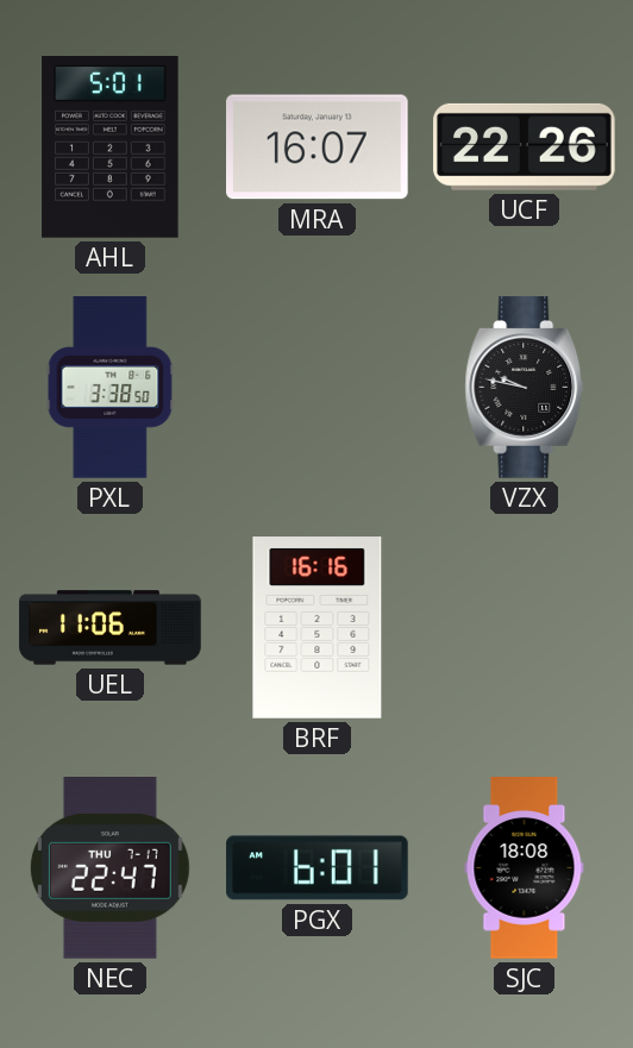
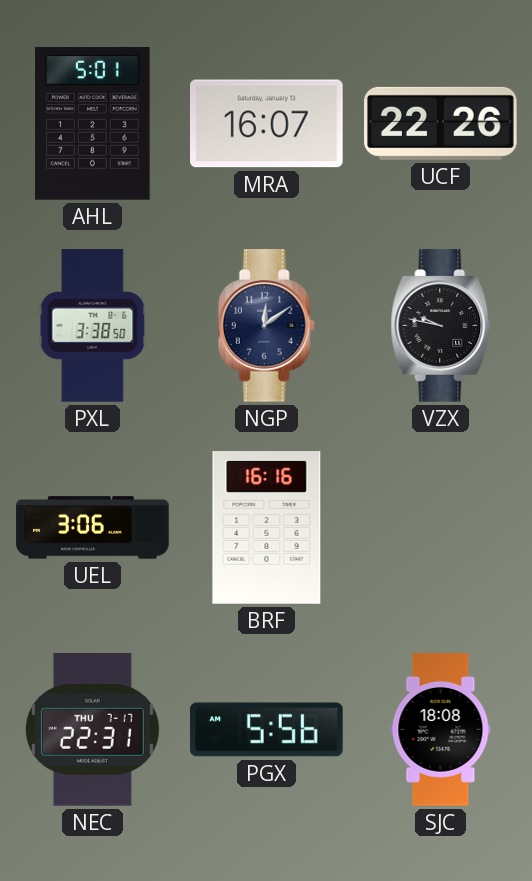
NGP: none -> 12:09 (266, 326)
UEL: 11:06 -> 3:06 (93, 528)
NEC: 22:47 -> 22:31 (92, 730)
PGX: 6:01 -> 5:56 (267, 730)
